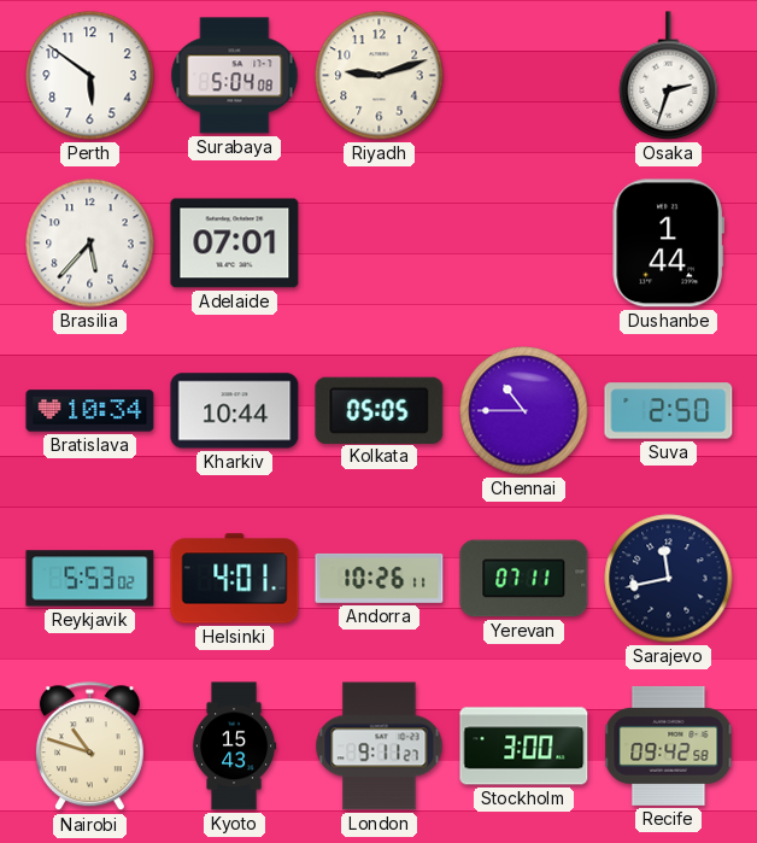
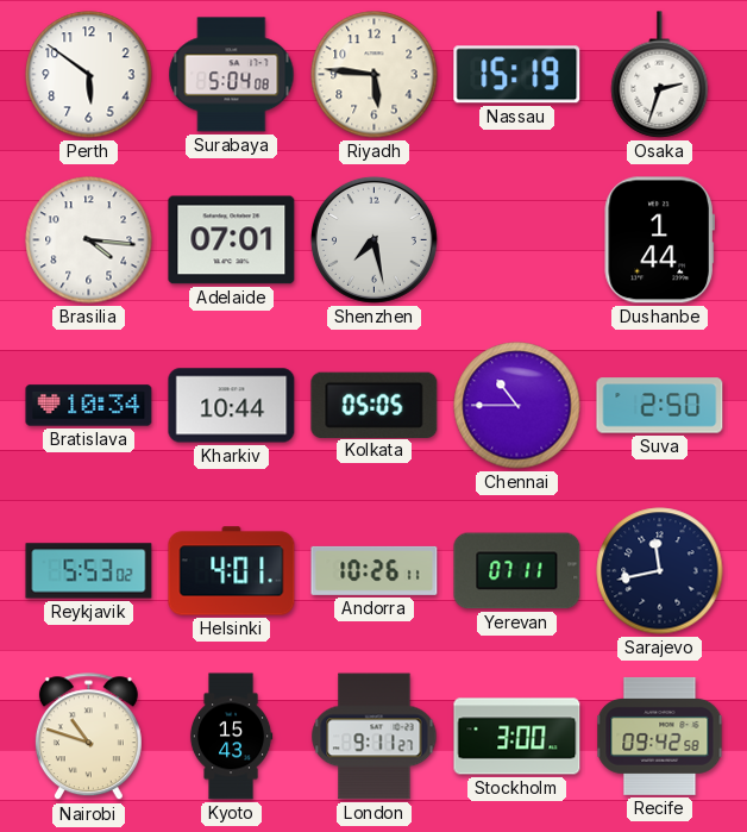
Riyadh: 9:12 -> 5:46 (375, 75)
Nassau: none -> 15:19 (517, 75)
Brasilia: 5:37 -> 4:16 (89, 240)
Shenzhen: none -> 7:28 (373, 239)
